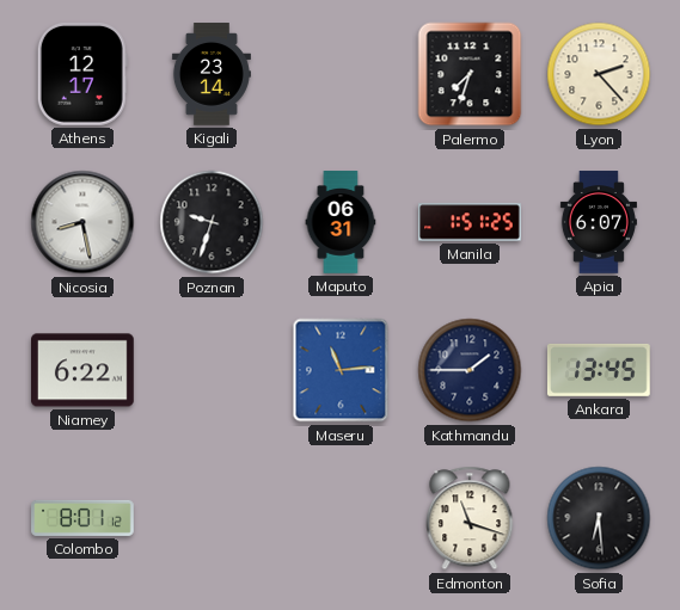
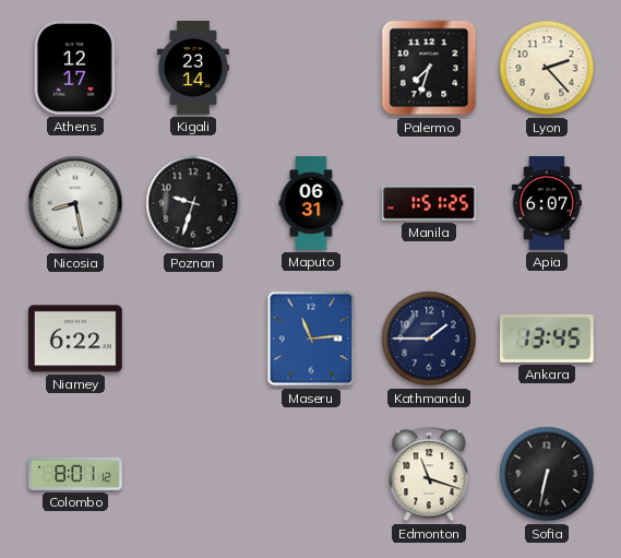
Sofia: 6:29 -> 6:32 (547, 474)
